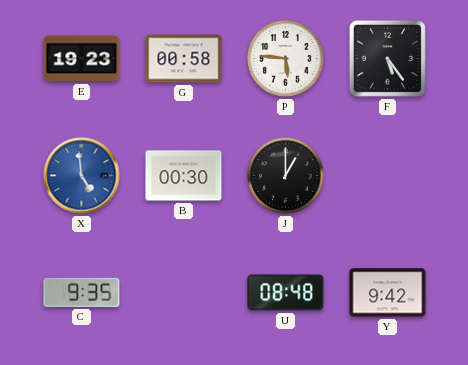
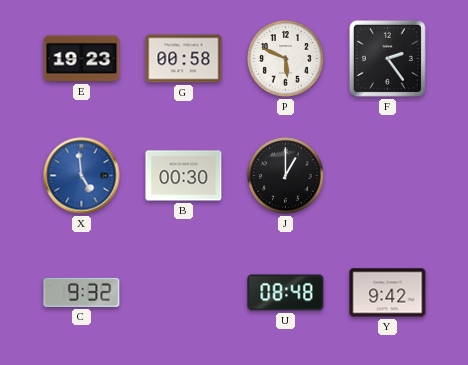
P: 5:46 -> 5:49 (286, 59)
F: 5:24 -> 2:24 (387, 58)
C: 9:35 -> 9:32 (82, 292)
